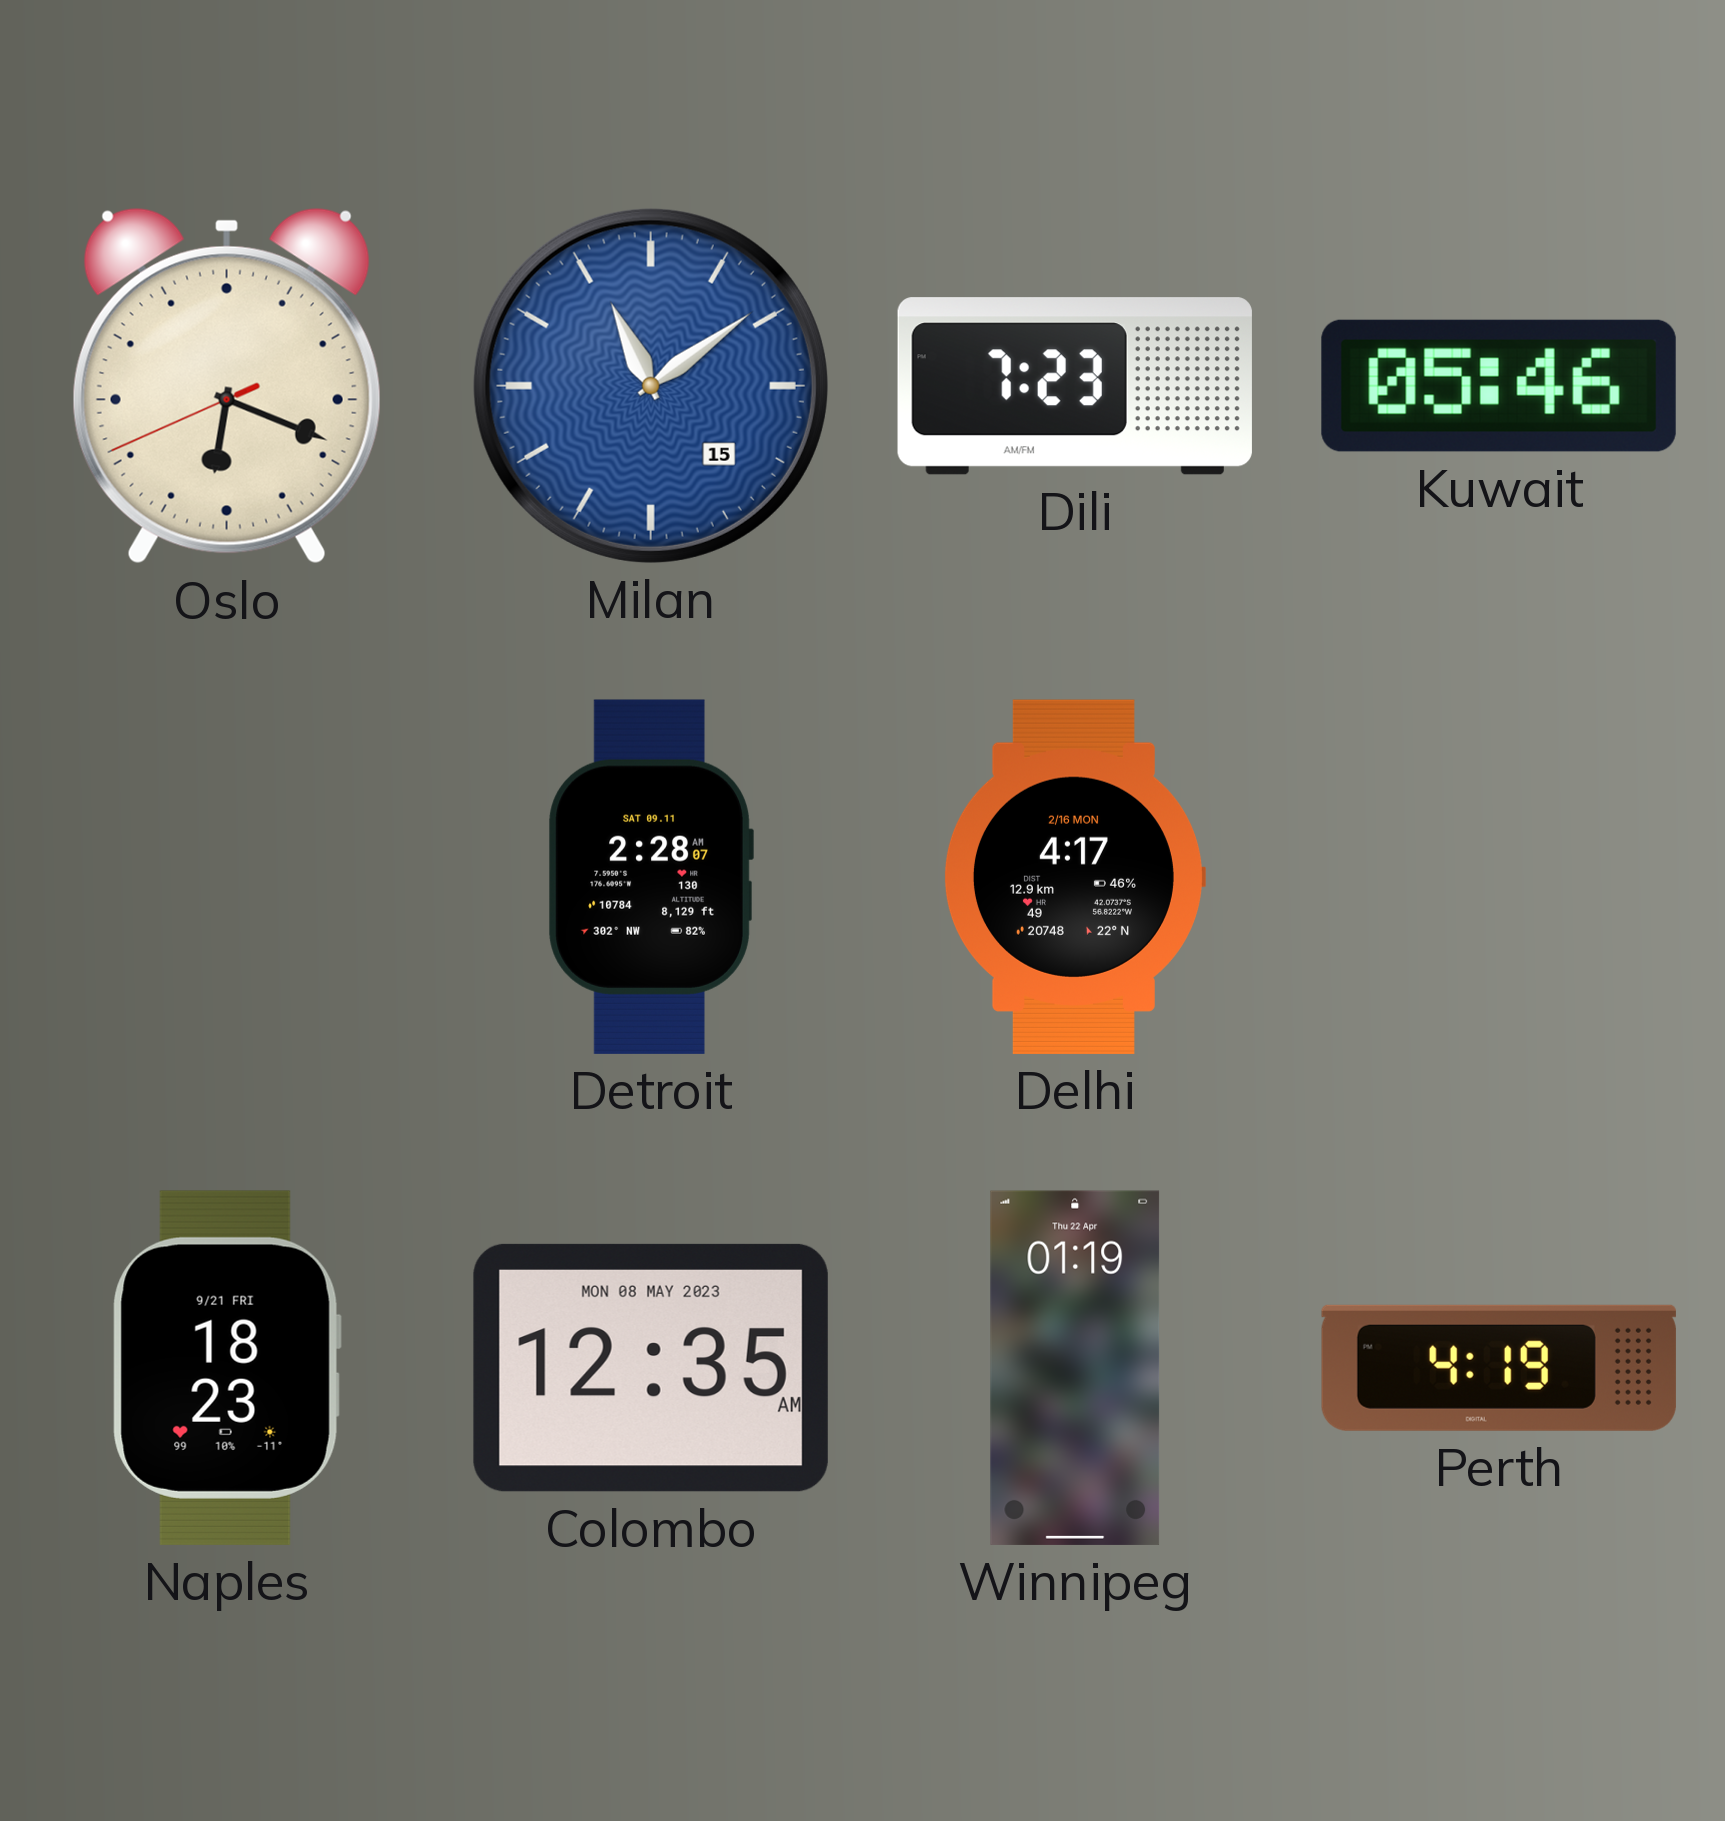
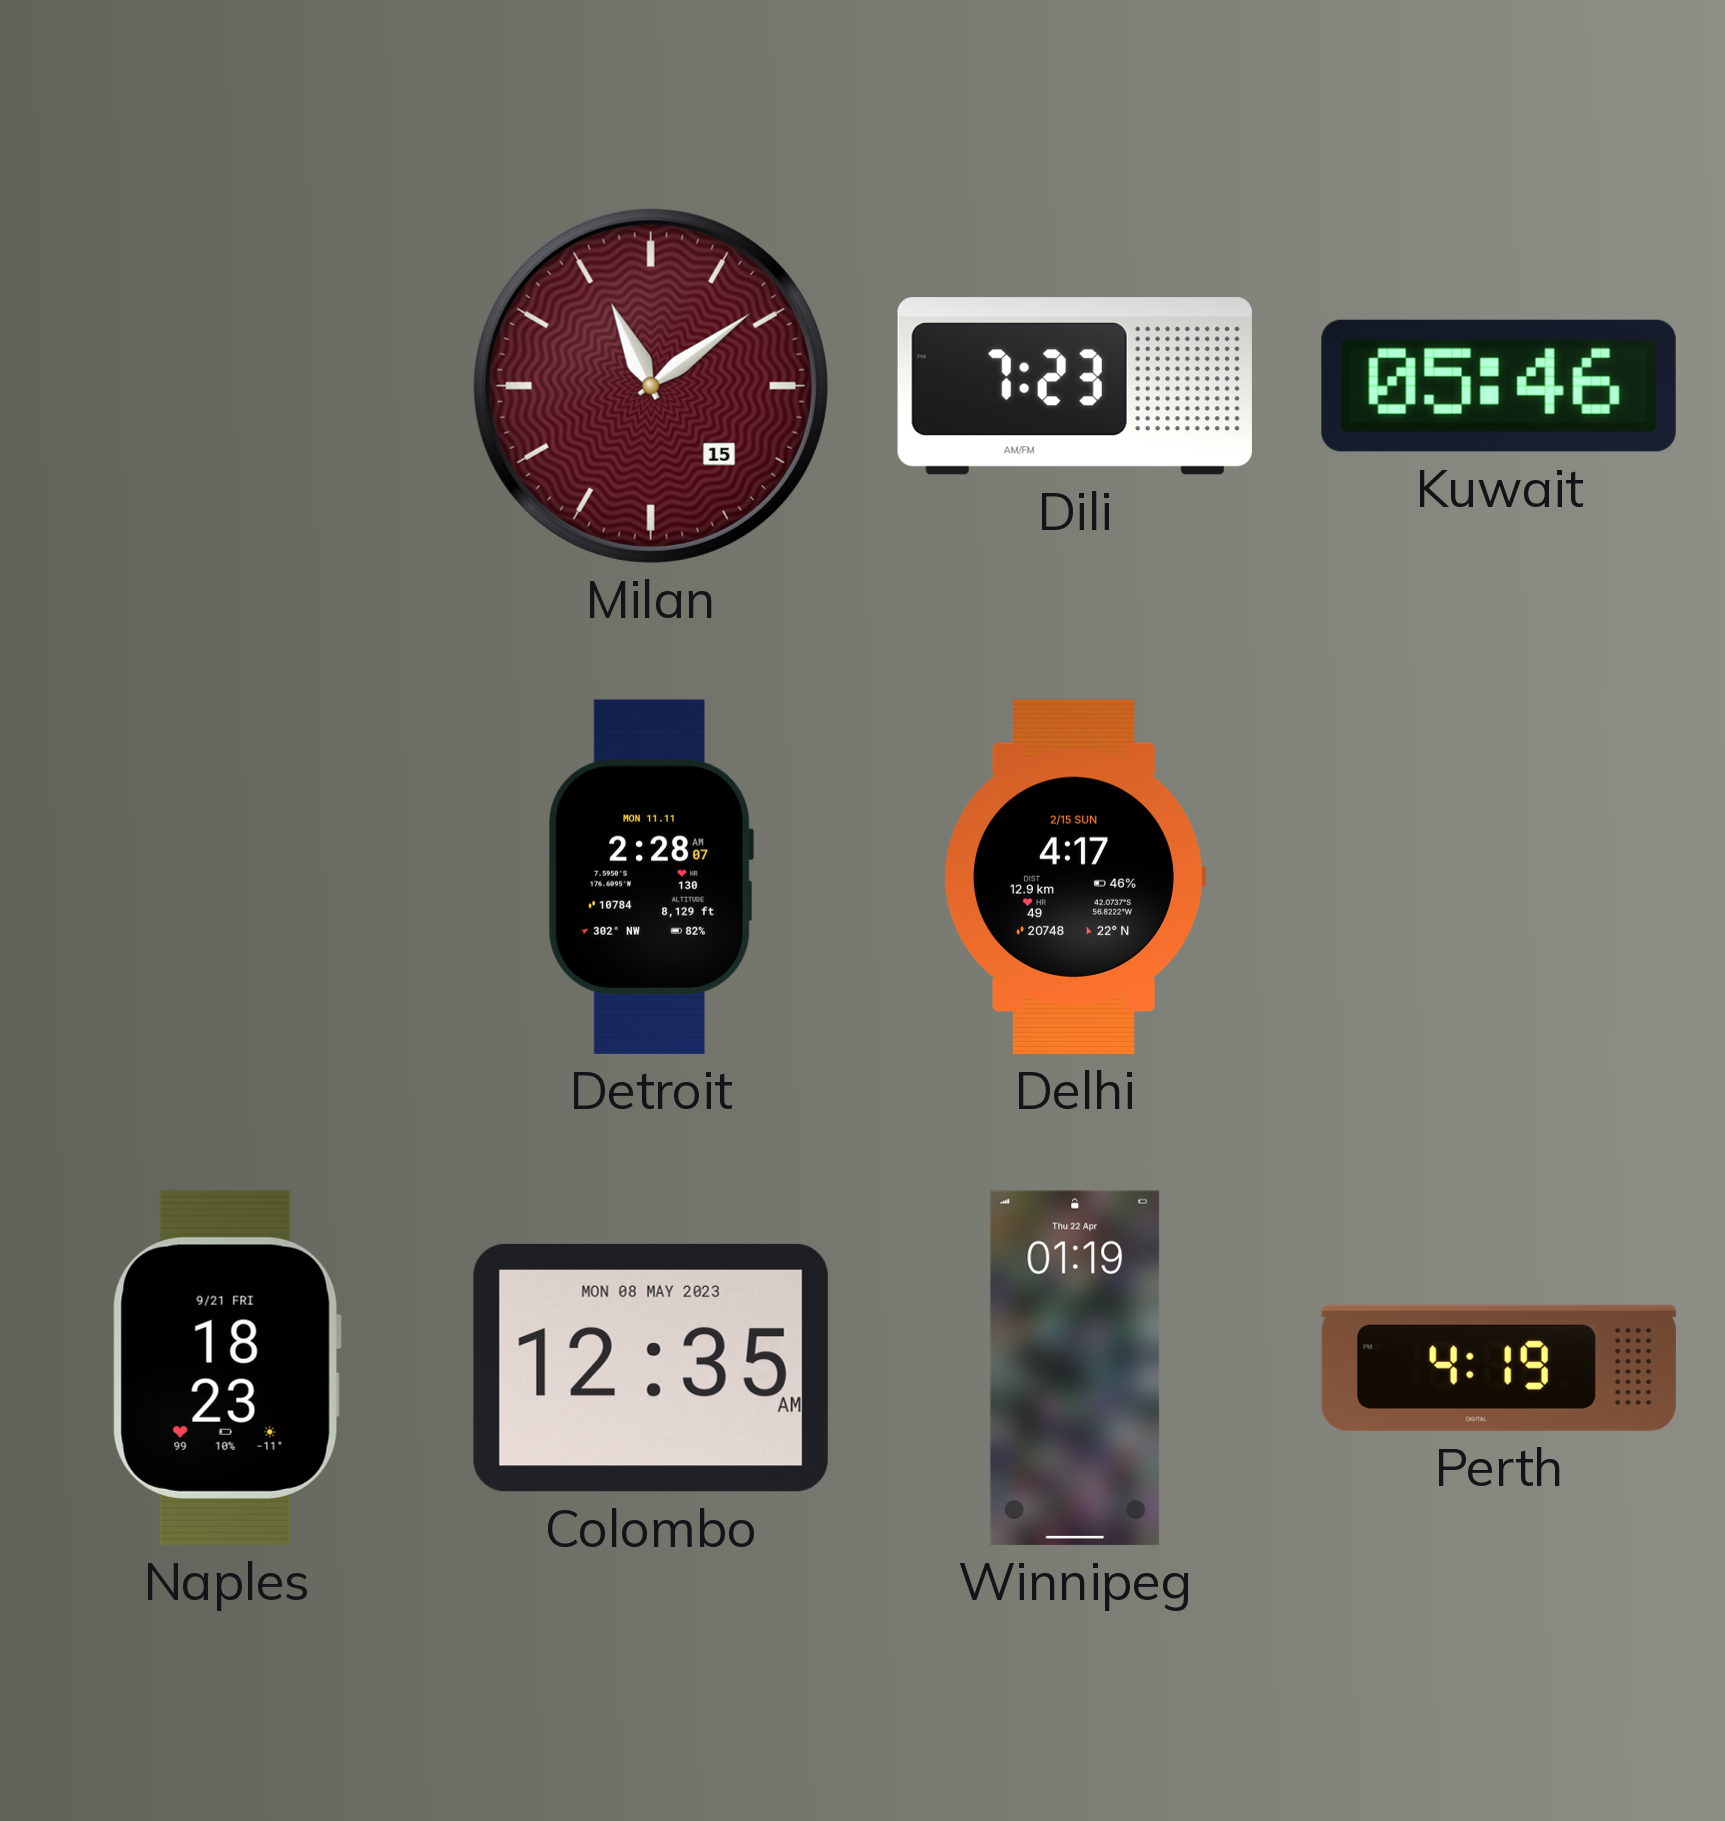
Oslo: 6:18 -> none (227, 386)
Milan dial: blue -> burgundy (651, 386)
Detroit date: SAT 09.11 -> MON 11.11 (651, 877)
Delhi date: 2/16 MON -> 2/15 SUN (1074, 877)
